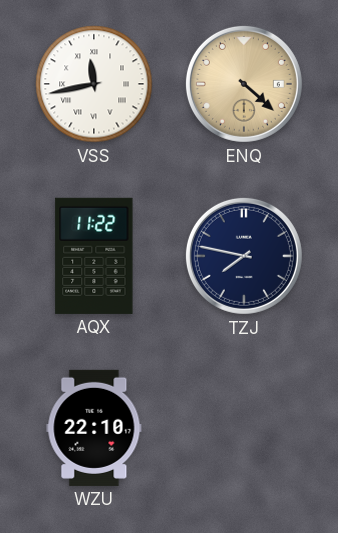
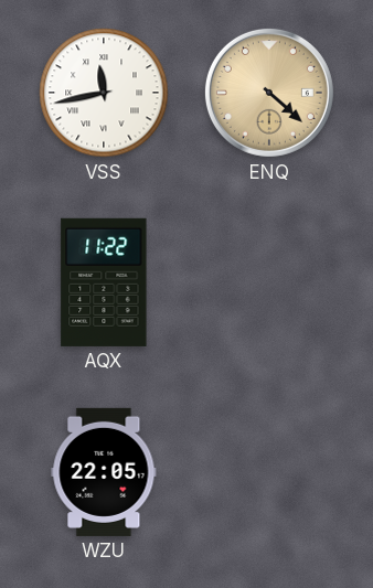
TZJ: 7:47 -> none (244, 256)
WZU: 22:10 -> 22:05 (104, 472)
